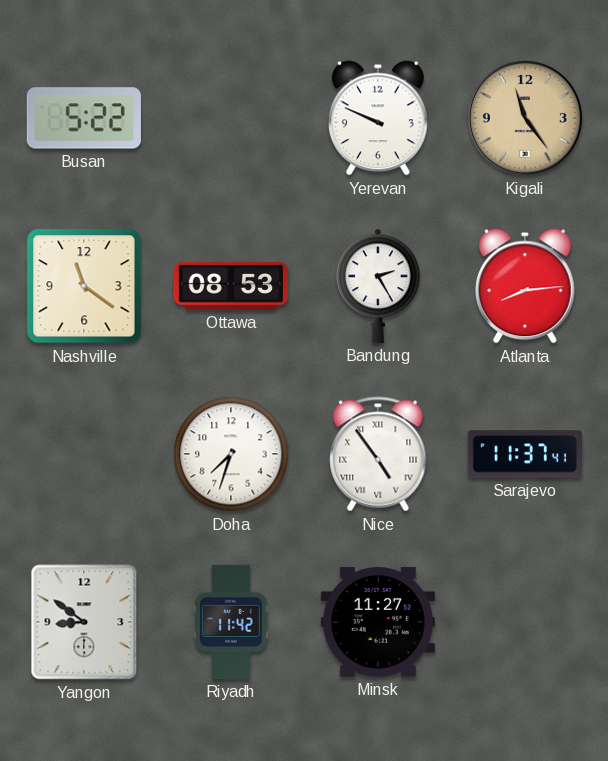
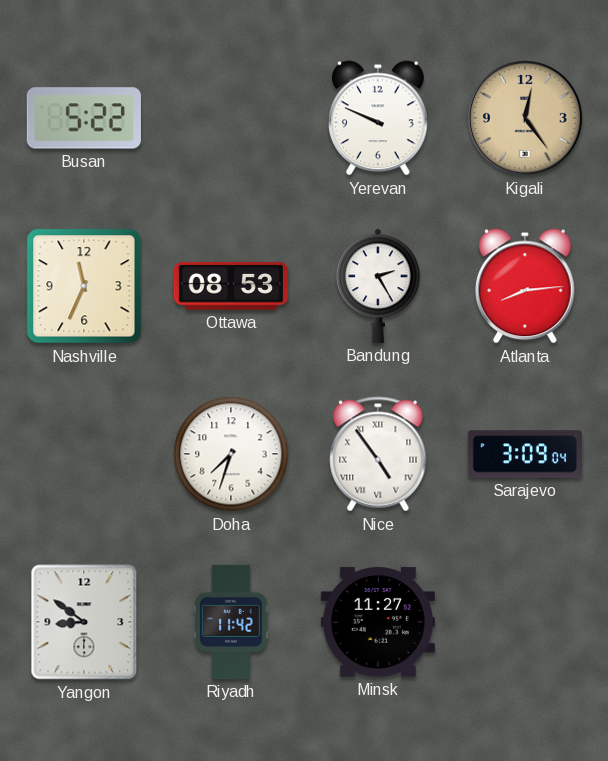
Kigali: 11:24 -> 12:24 (525, 118)
Nashville: 11:21 -> 11:34 (84, 286)
Sarajevo: 11:37 -> 3:09 (525, 454)
